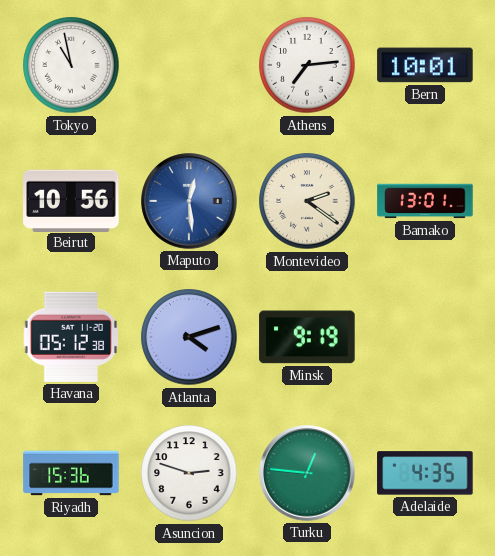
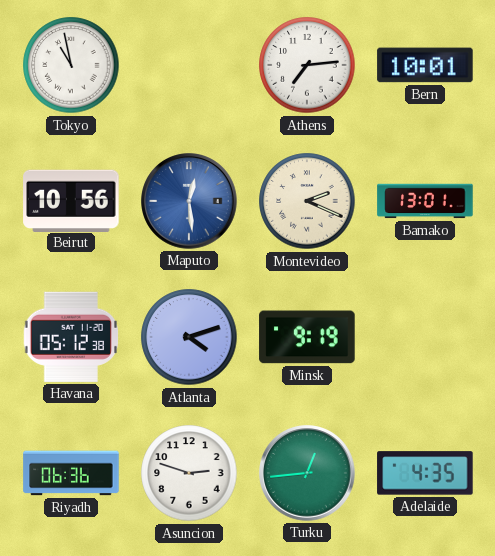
Montevideo: 2:21 -> 2:19 (307, 201)
Riyadh: 15:36 -> 06:36 (71, 473)
Turku: 12:46 -> 12:44 (307, 473)
